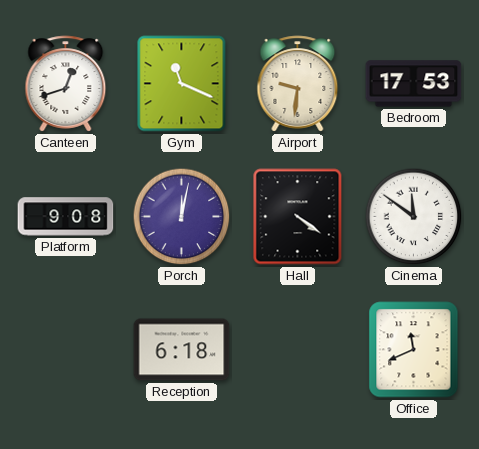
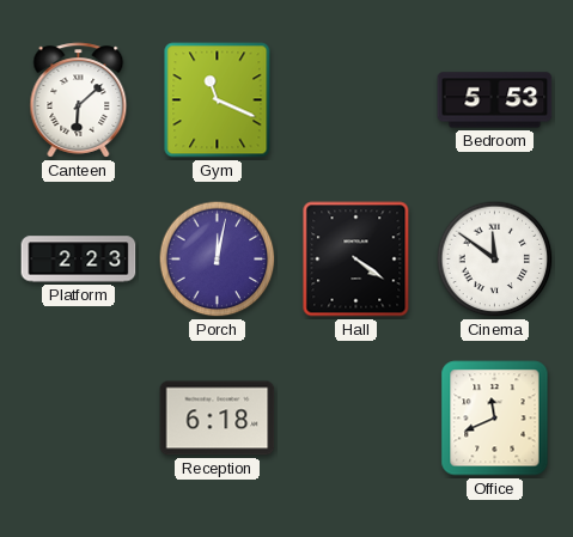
Canteen: 12:42 -> 6:08 (79, 100)
Airport: 9:31 -> none (298, 84)
Bedroom: 17:53 -> 5:53 (495, 100)
Platform: 9:08 -> 2:23 (79, 260)
